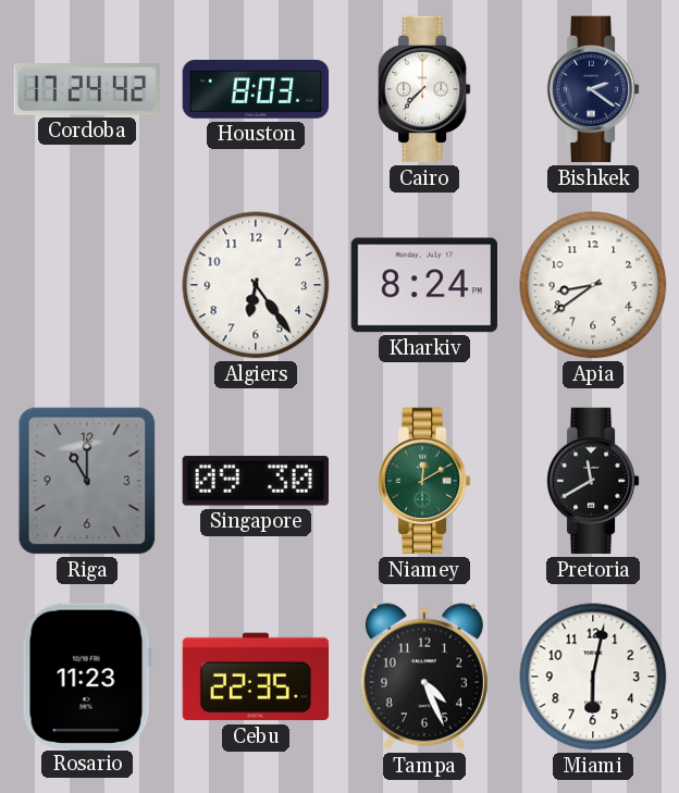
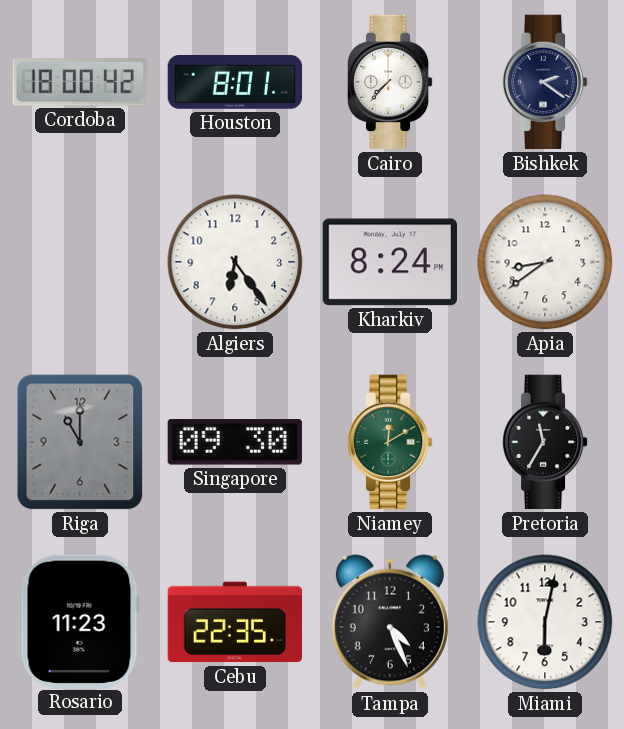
Cordoba: 17:24 -> 18:00 (79, 82)
Houston: 8:03 -> 8:01 (235, 82)
Pretoria: 11:40 -> 11:35 (545, 442)
